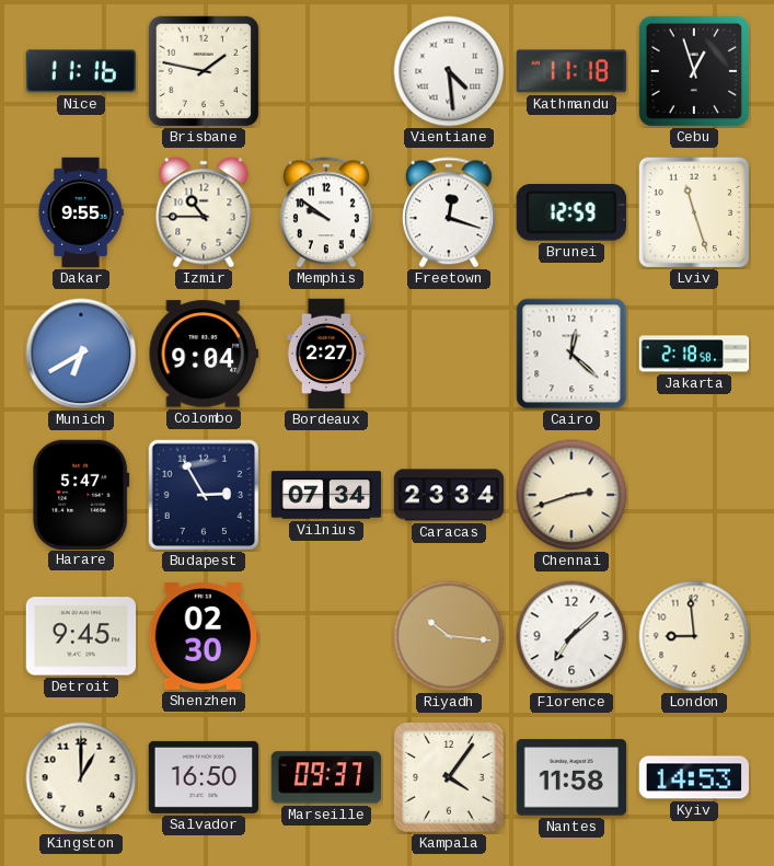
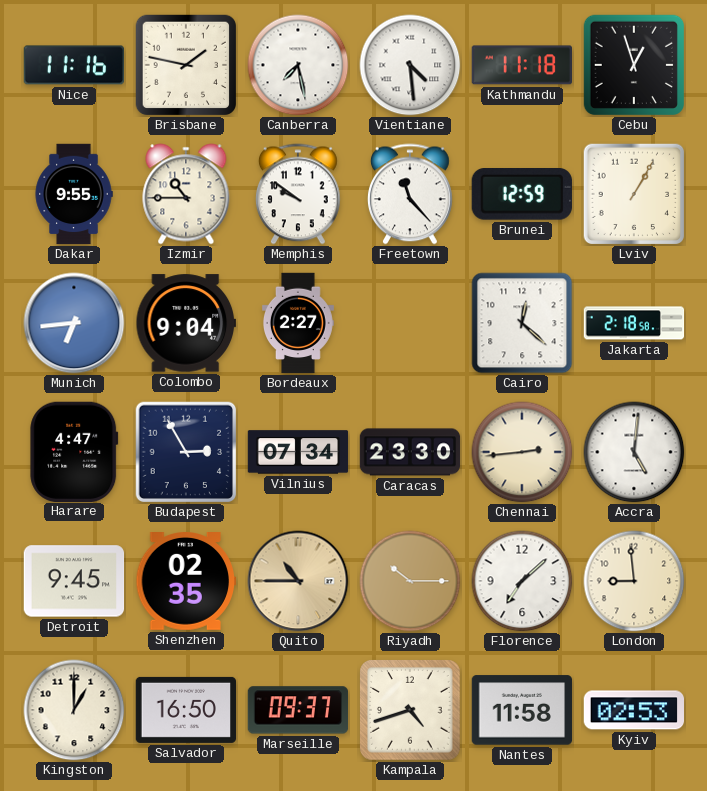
Canberra: none -> 7:28 (298, 65)
Freetown: 12:18 -> 11:23 (410, 194)
Lviv: 11:27 -> 1:05 (634, 194)
Munich: 6:40 -> 6:44 (74, 323)
Harare: 5:47 -> 4:47 (74, 451)
Caracas: 23:34 -> 23:30 (410, 452)
Chennai: 2:42 -> 2:44 (522, 452)
Accra: none -> 5:01 (634, 452)
Shenzhen: 02:30 -> 02:35 (186, 582)
Quito: none -> 10:45 (298, 581)
Riyadh: 10:16 -> 10:15 (410, 581)
Kampala: 4:06 -> 4:42 (411, 711)
Kyiv: 14:53 -> 02:53 (634, 710)
